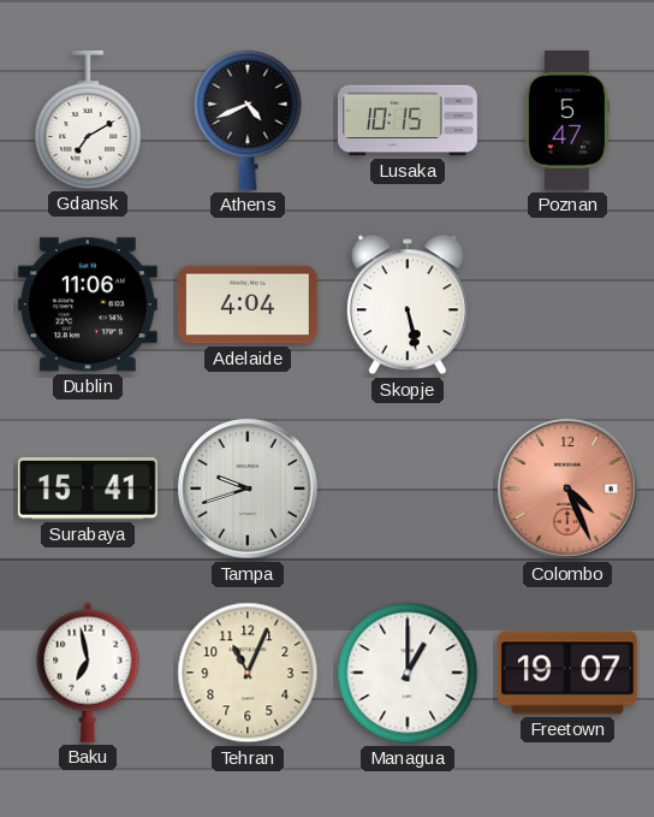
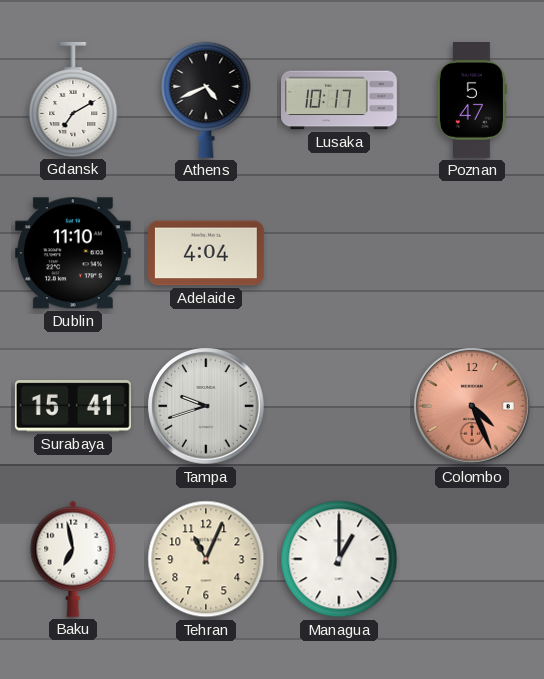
Lusaka: 10:15 -> 10:17 (340, 100)
Dublin: 11:06 -> 11:10 (73, 253)
Skopje: 5:28 -> none (408, 304)
Freetown: 19:07 -> none (567, 673)
